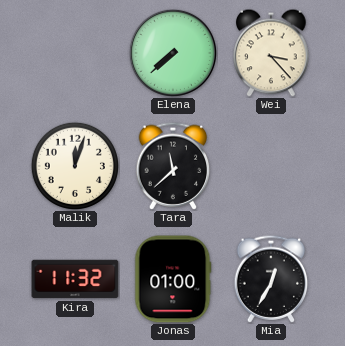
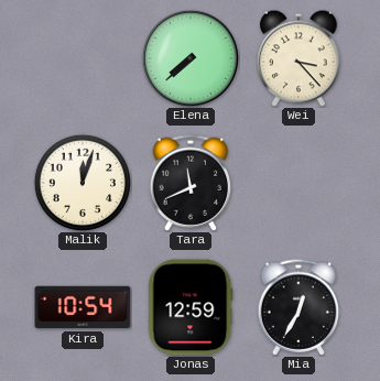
Tara: 11:38 -> 11:41 (191, 183)
Kira: 11:32 -> 10:54 (83, 307)
Jonas: 01:00 -> 12:59 (191, 307)
